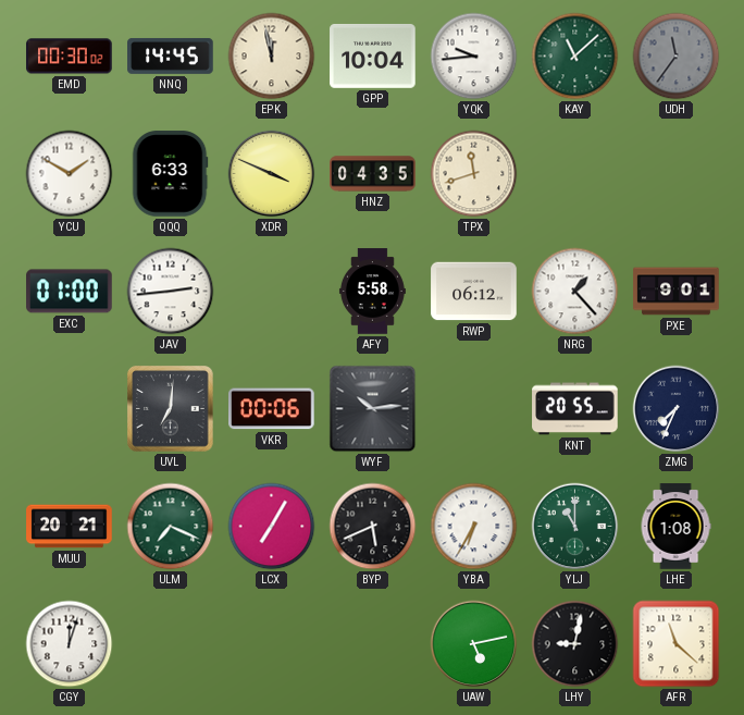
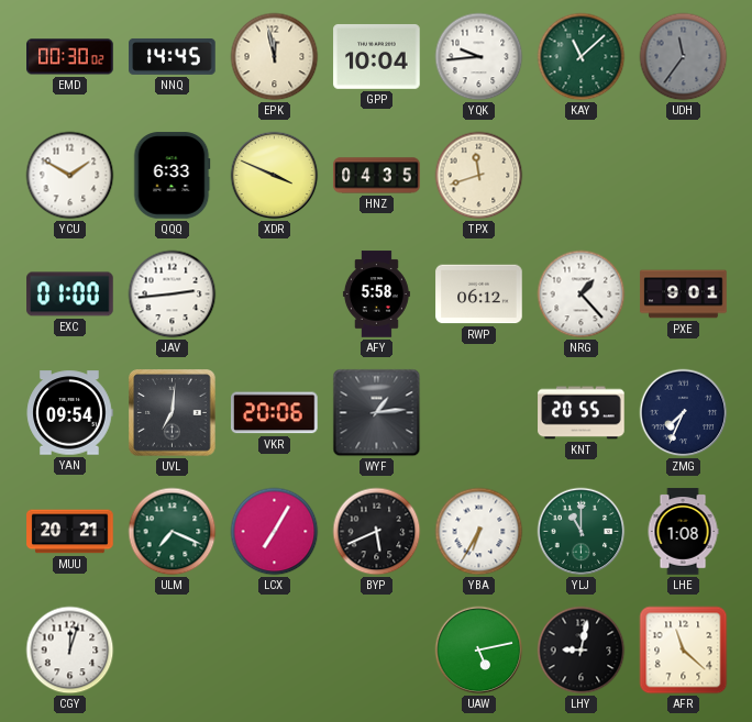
YAN: none -> 09:54 (69, 413)
VKR: 00:06 -> 20:06 (275, 413)
WYF: 10:14 -> 1:14 (377, 413)
